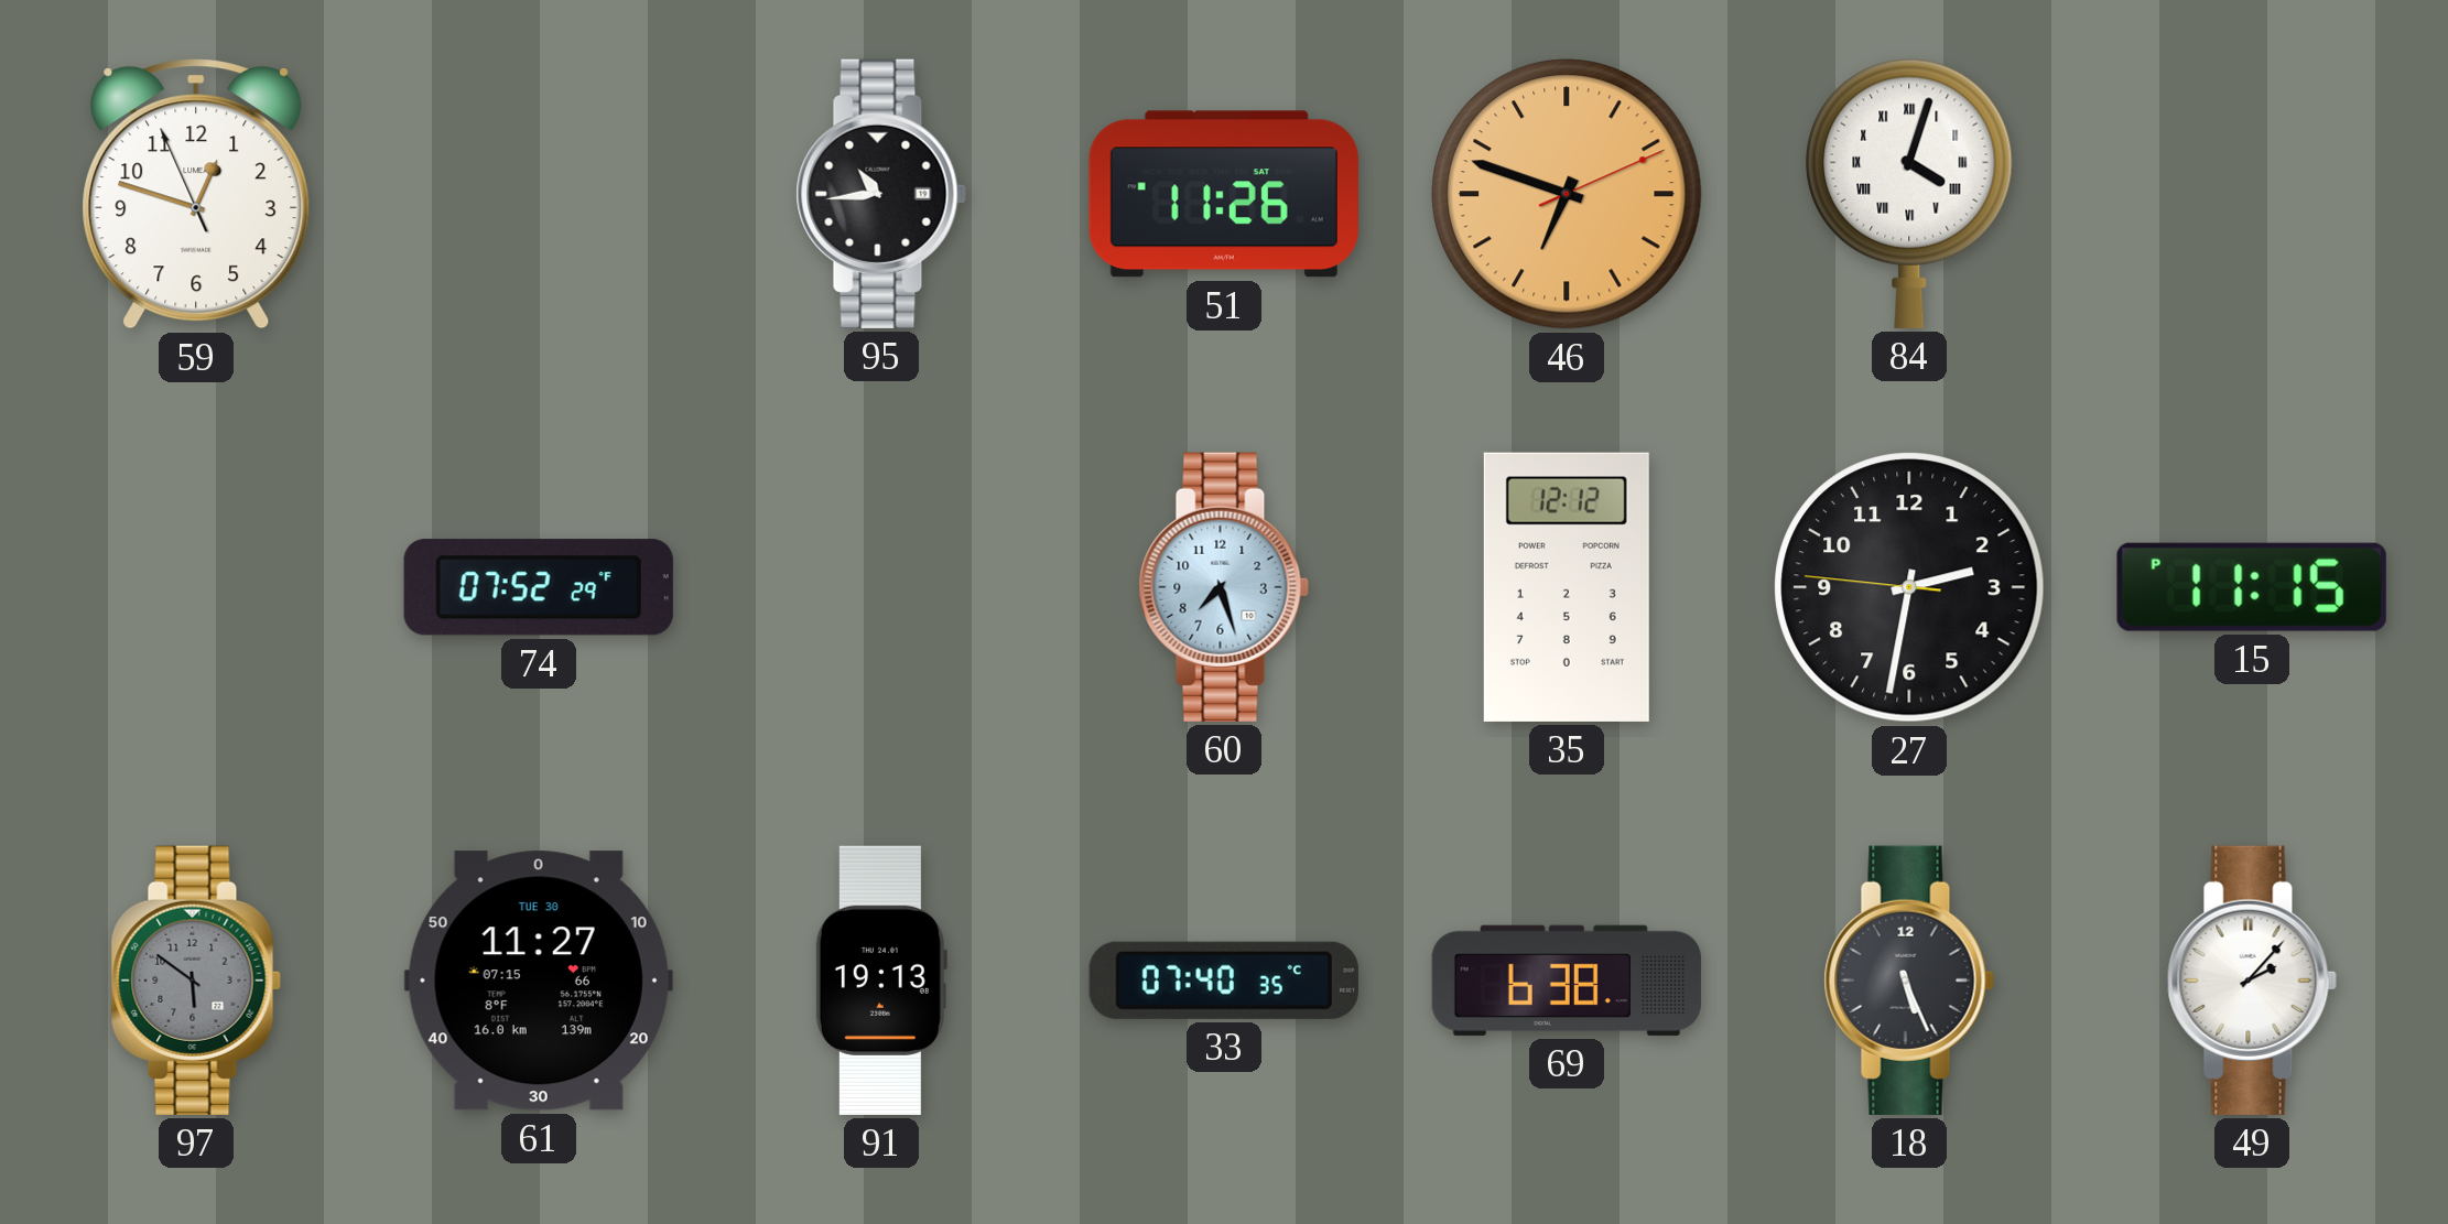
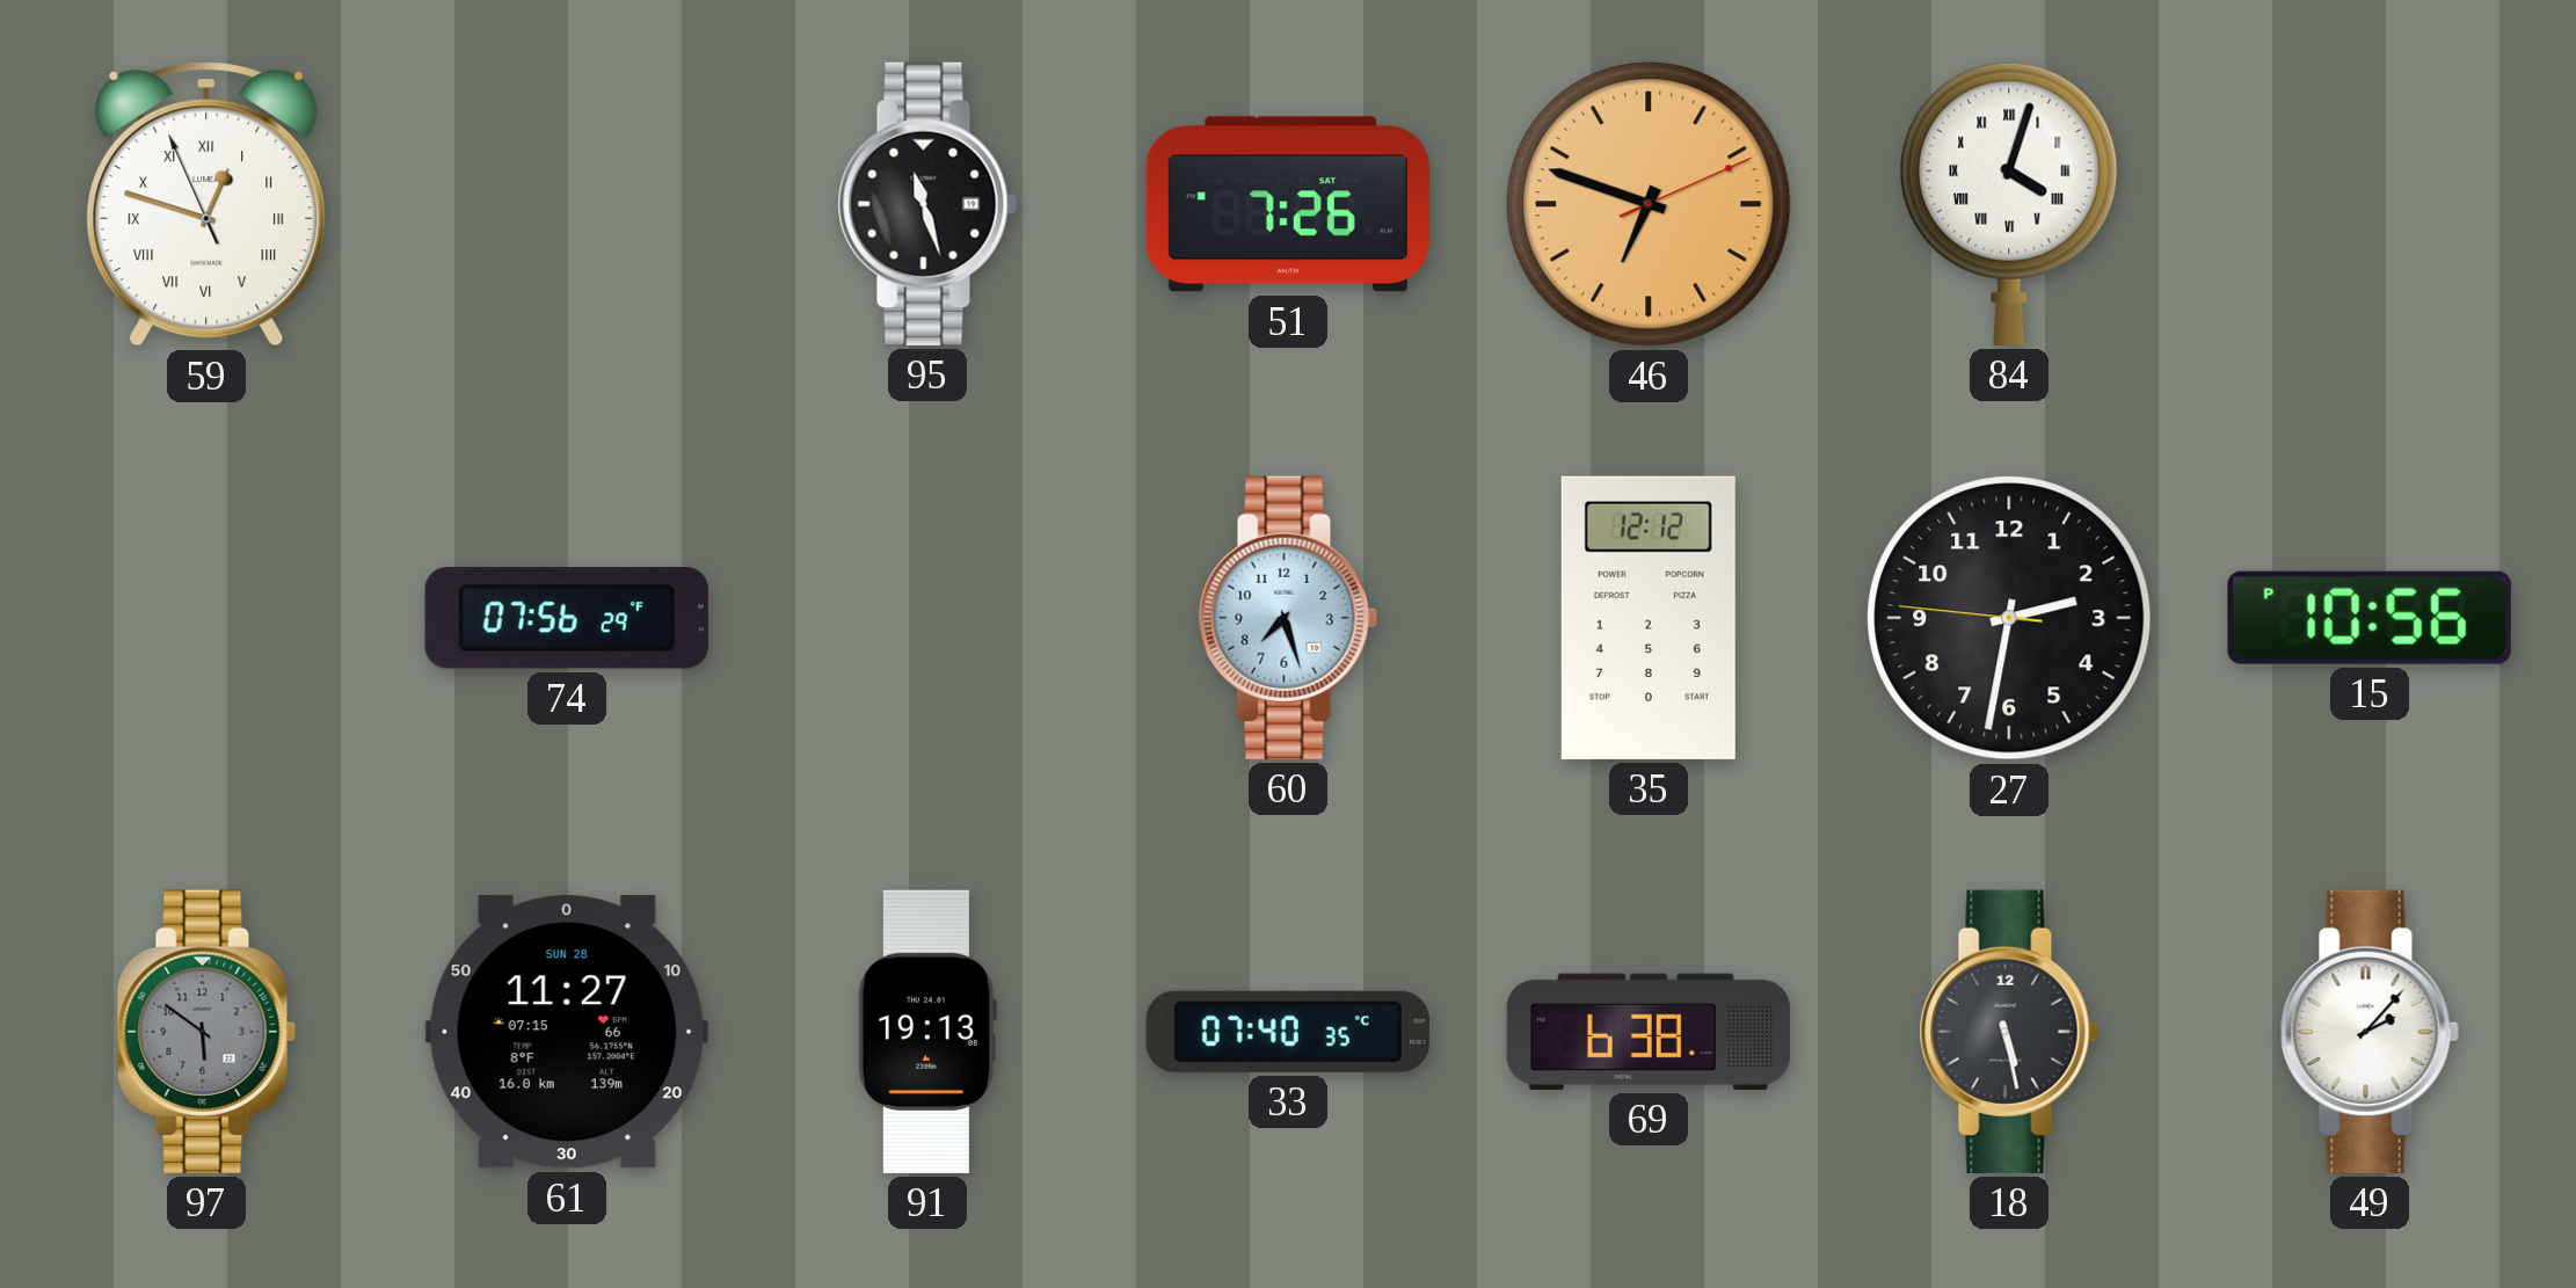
59 numerals: Arabic -> Roman (206, 204)
95: 10:44 -> 11:27 (927, 204)
51: 11:26 -> 7:26 (1288, 204)
74: 07:52 -> 07:56 (567, 618)
15: 11:15 -> 10:56 (2370, 618)
61 date: TUE 30 -> SUN 28 (567, 1032)
18: 5:26 -> 5:28 (2009, 1032)
